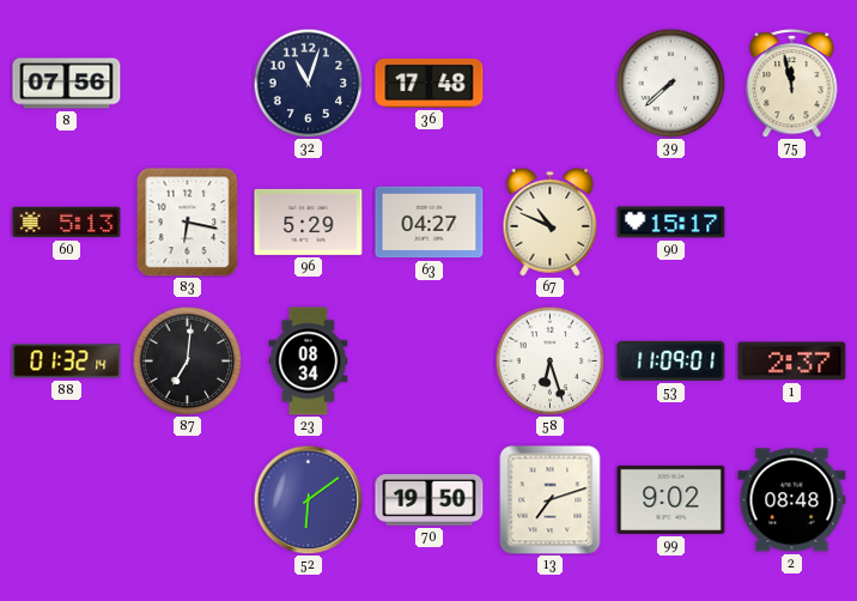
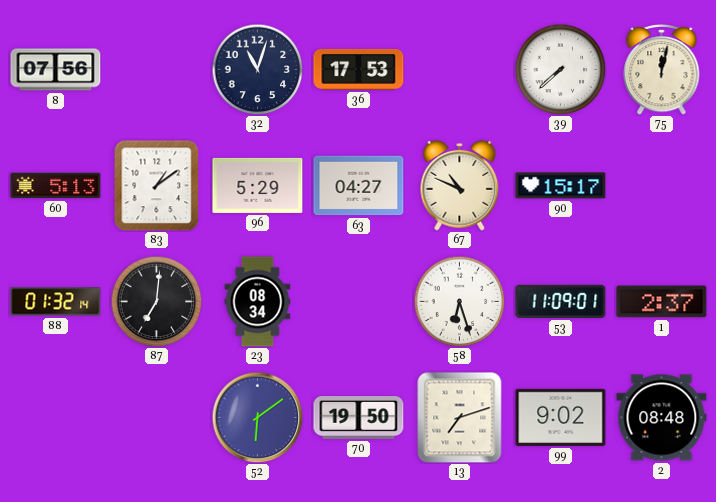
36: 17:48 -> 17:53 (359, 69)
75: 11:58 -> 12:02 (662, 69)
83: 6:17 -> 1:09 (157, 185)
